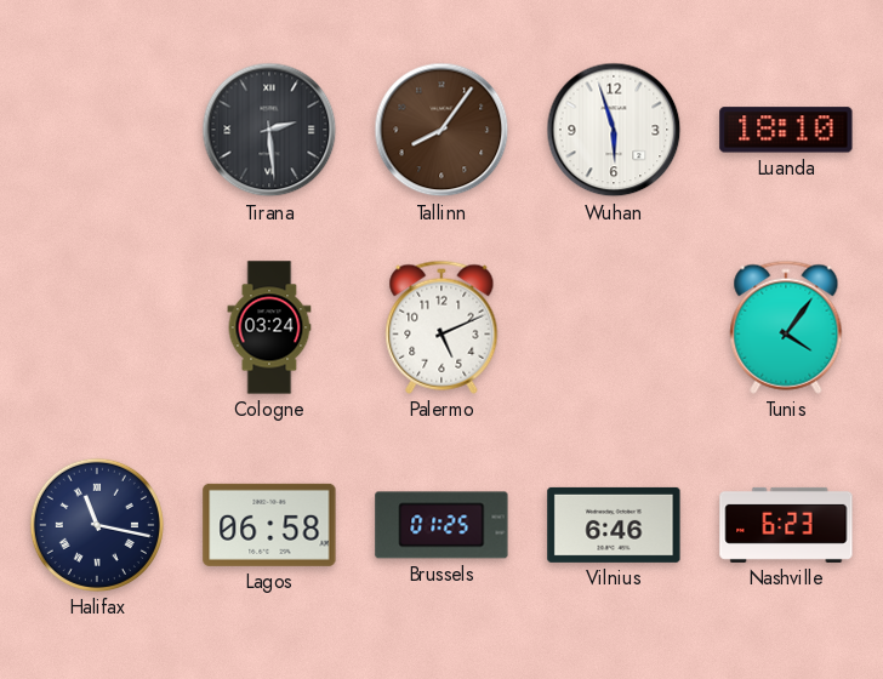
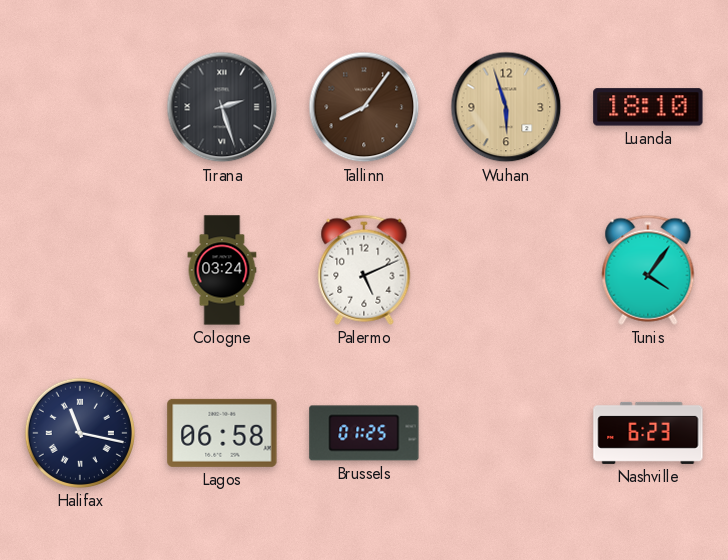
Tirana: 2:29 -> 2:27 (222, 107)
Wuhan dial: white -> champagne (506, 107)
Vilnius: 6:46 -> none (614, 525)
